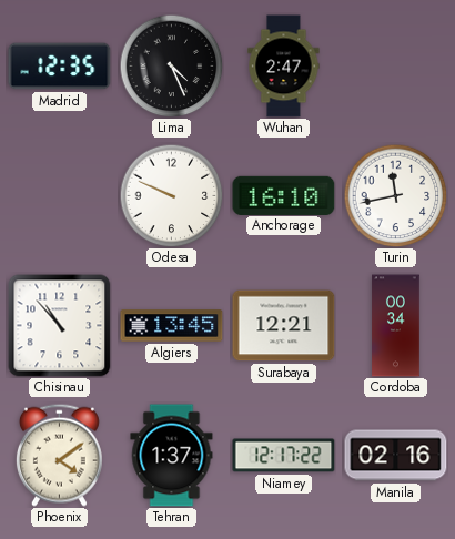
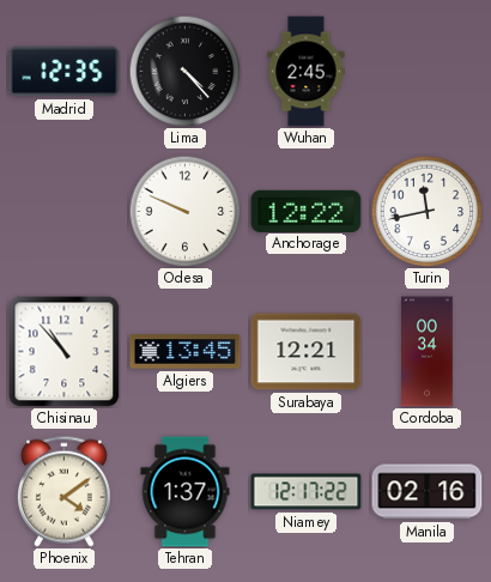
Lima: 4:26 -> 4:23 (184, 71)
Wuhan: 2:47 -> 2:45 (307, 72)
Anchorage: 16:10 -> 12:22 (307, 211)
